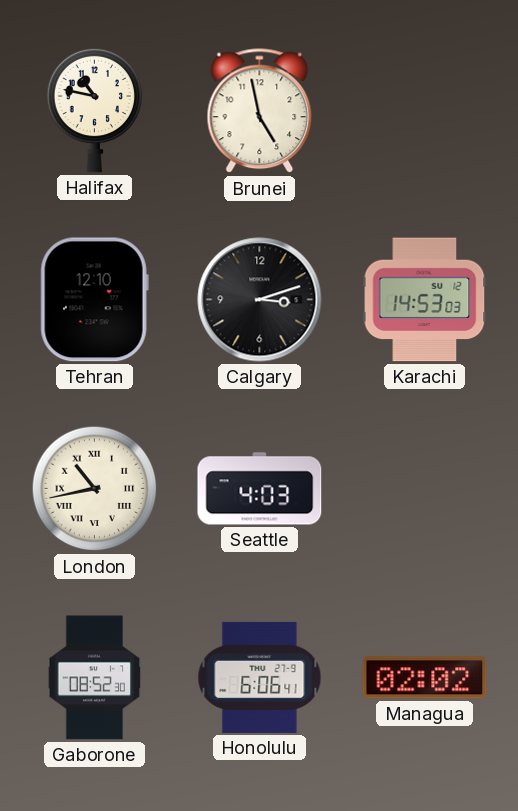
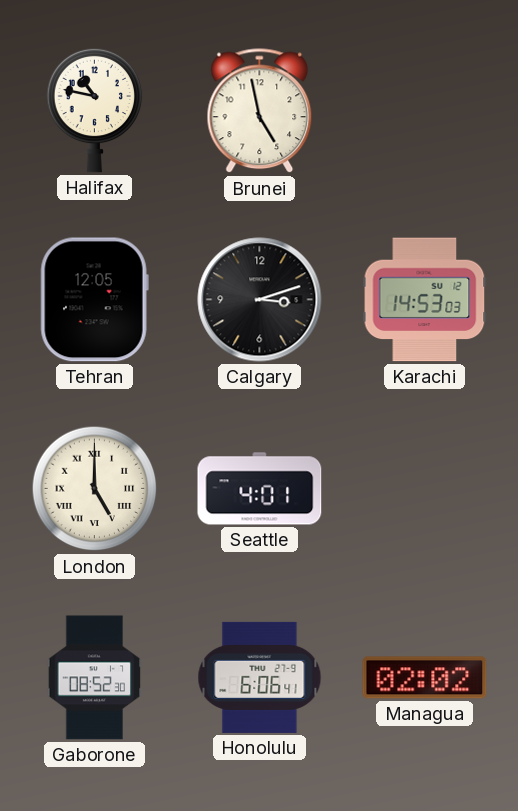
Tehran: 12:10 -> 12:05 (94, 300)
London: 10:43 -> 5:00 (95, 489)
Seattle: 4:03 -> 4:01 (260, 489)
